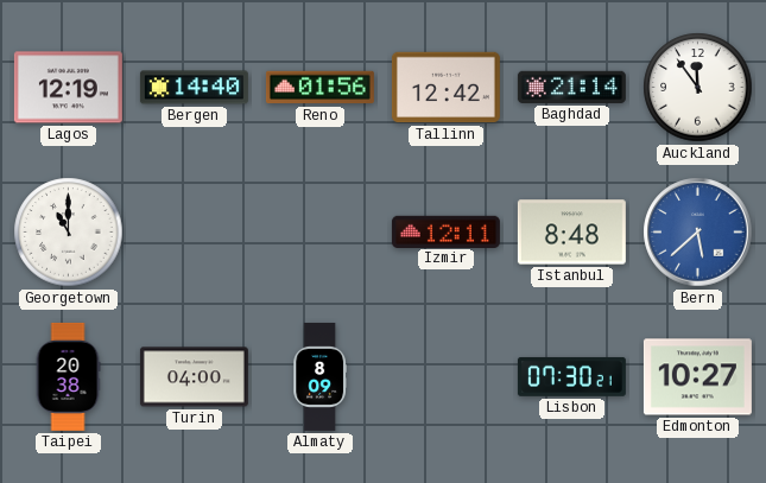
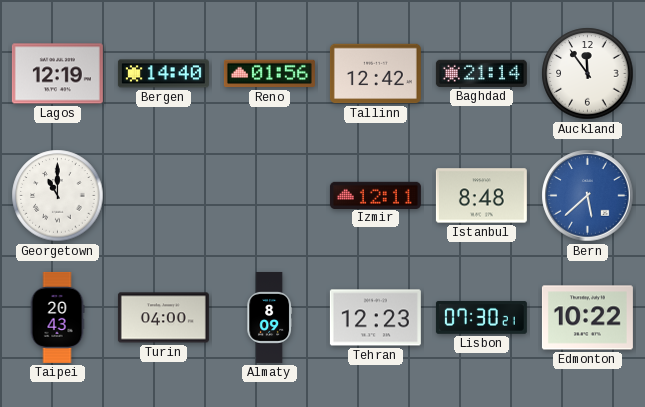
Taipei: 20:38 -> 20:43 (57, 317)
Tehran: none -> 12:23 (375, 318)
Edmonton: 10:27 -> 10:22 (587, 318)
